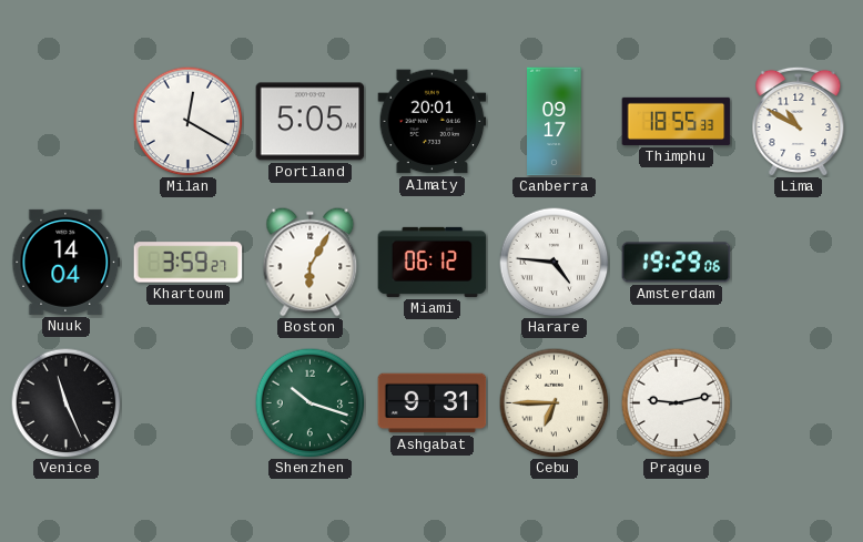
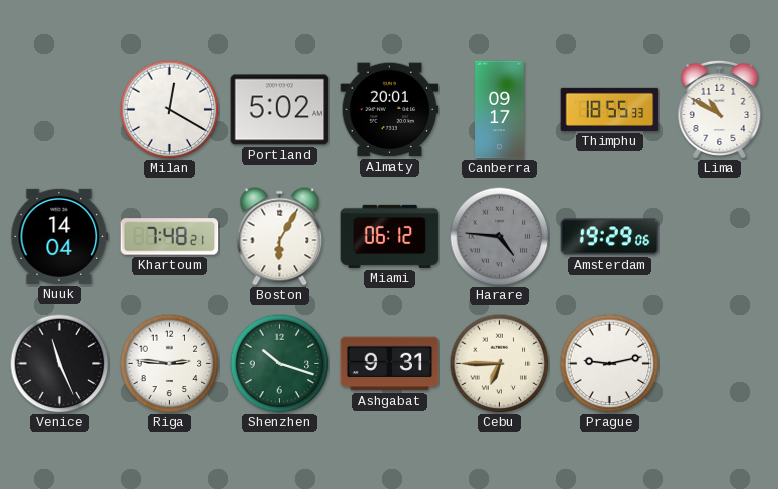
Portland: 5:05 -> 5:02 (280, 110)
Khartoum: 3:59 -> 7:48 (170, 237)
Harare dial: white -> grey (500, 237)
Riga: none -> 2:46 (170, 364)
